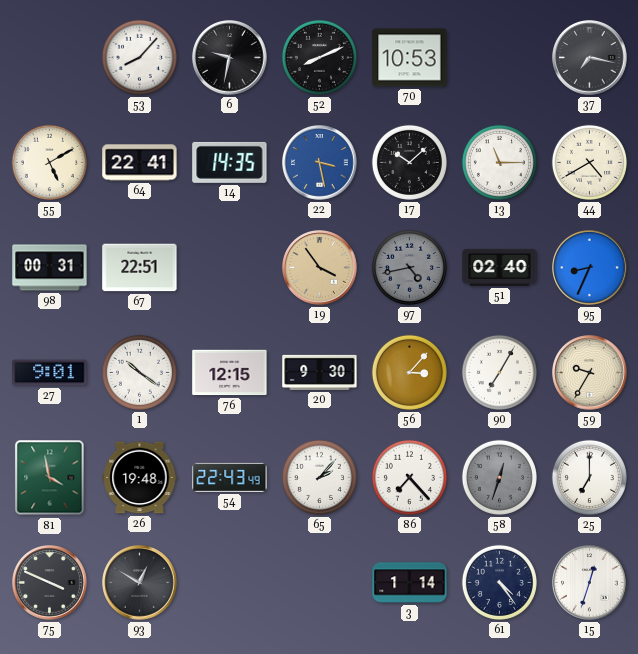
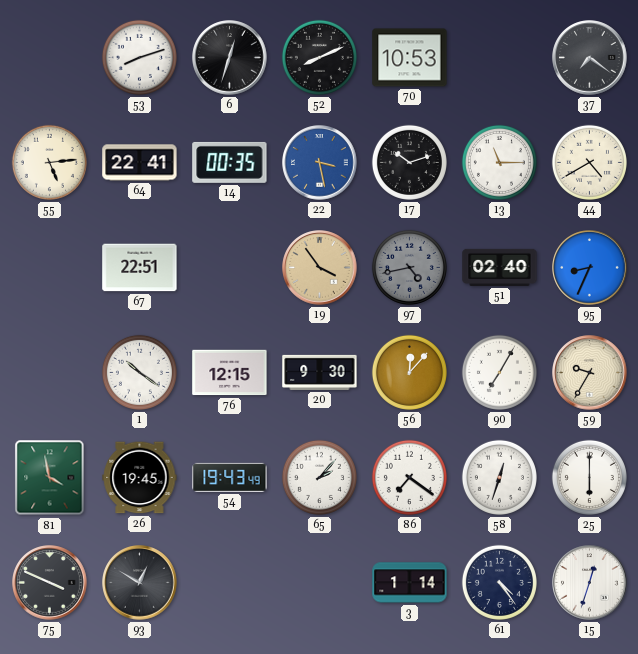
53: 8:07 -> 8:12 (139, 57)
6: 9:32 -> 12:33 (230, 58)
37: 7:17 -> 7:21 (590, 58)
55: 5:10 -> 5:14 (49, 162)
14: 14:35 -> 00:35 (230, 162)
17: 10:08 -> 10:12 (409, 162)
98: 00:31 -> none (50, 268)
27: 9:01 -> none (50, 373)
56: 3:07 -> 12:07 (409, 372)
26: 19:48 -> 19:45 (140, 478)
54: 22:43 -> 19:43 (230, 477)
86: 7:23 -> 7:21 (409, 477)
58 dial: grey -> white (499, 477)
25: 7:00 -> 6:00 (589, 477)
